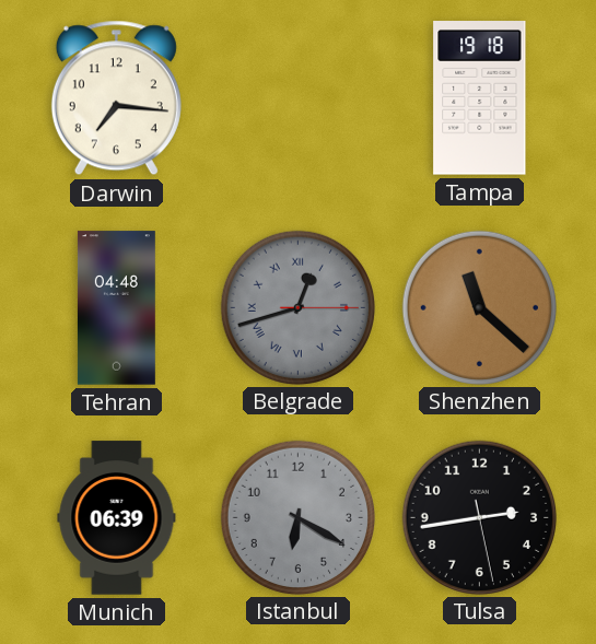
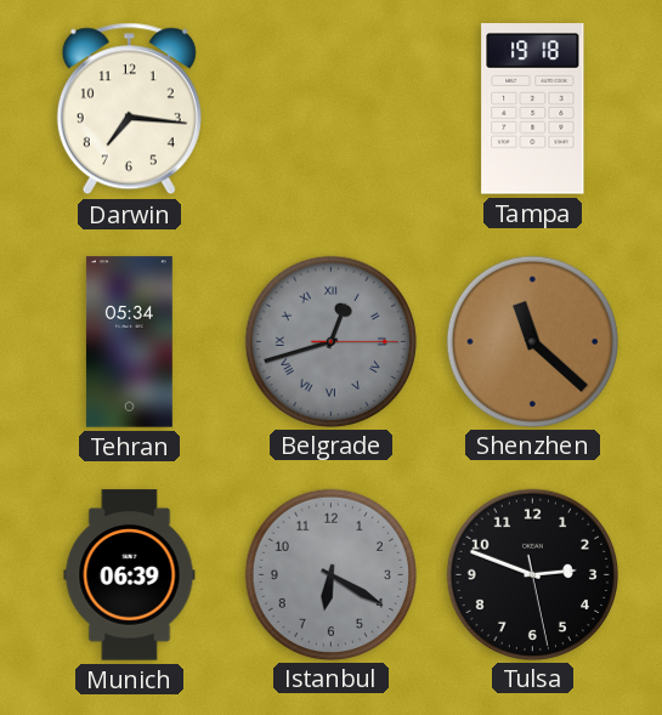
Tehran: 04:48 -> 05:34 (129, 342)
Tulsa: 2:43 -> 2:48 (532, 574)
